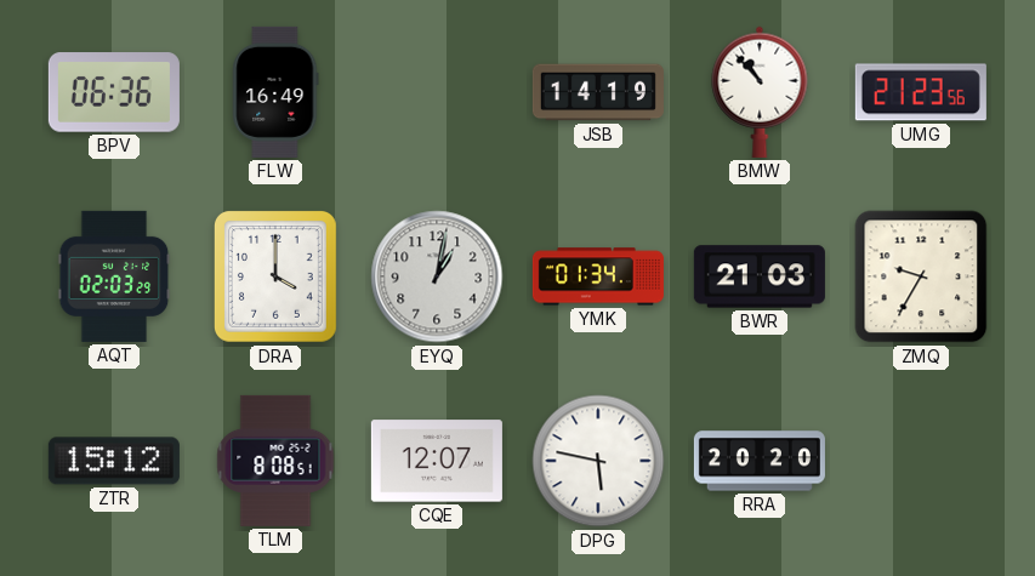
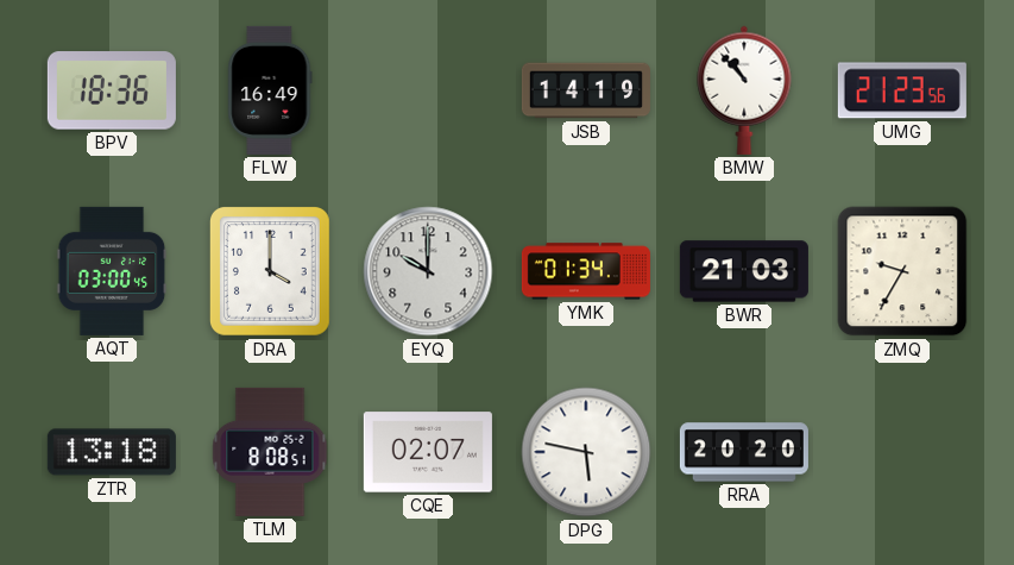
BPV: 06:36 -> 18:36 (112, 90)
AQT: 02:03 -> 03:00 (112, 271)
EYQ: 1:02 -> 10:00 (428, 271)
ZTR: 15:12 -> 13:18 (112, 452)
CQE: 12:07 -> 02:07 (428, 452)
